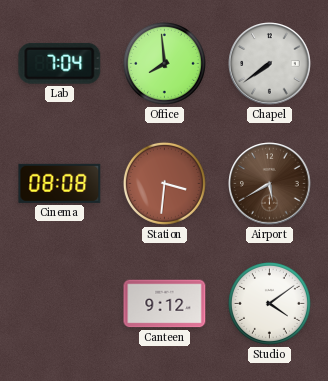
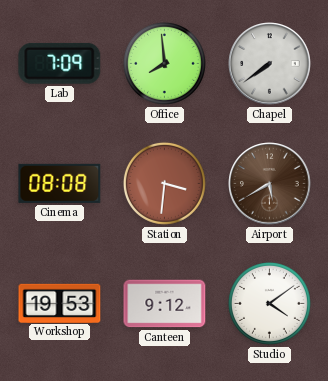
Lab: 7:04 -> 7:09 (60, 63)
Workshop: none -> 19:53 (60, 303)
